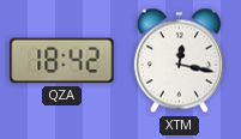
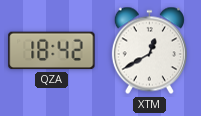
XTM: 12:17 -> 12:40 (149, 51)
